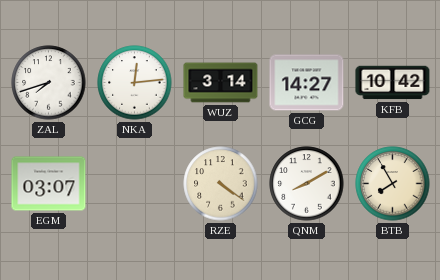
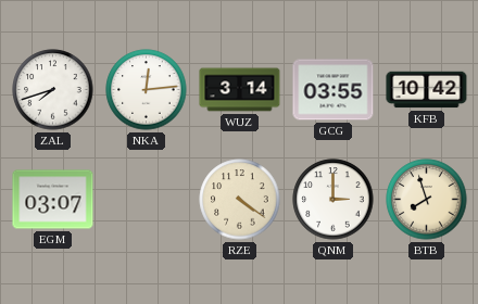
GCG: 14:27 -> 03:55 (334, 90)
QNM: 8:10 -> 3:00 (334, 200)
BTB: 7:55 -> 7:57 (427, 200)
